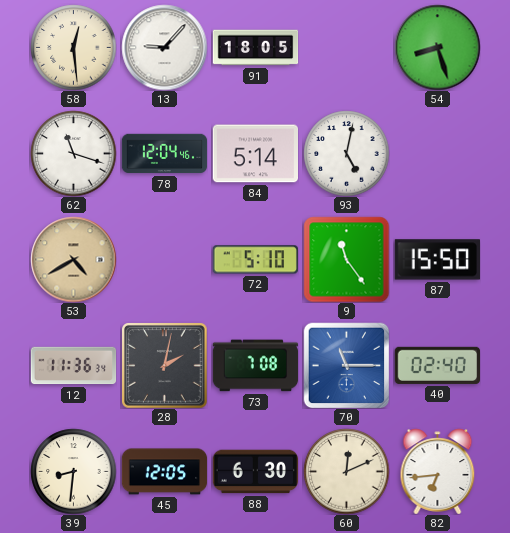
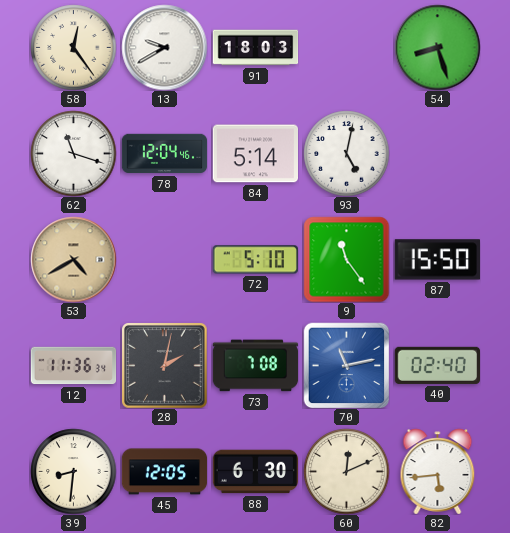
58: 12:29 -> 12:24 (73, 47)
13: 9:07 -> 9:40 (164, 47)
91: 18:05 -> 18:03 (255, 48)
70: 11:15 -> 11:13 (346, 365)
82: 6:44 -> 5:44 (438, 471)
